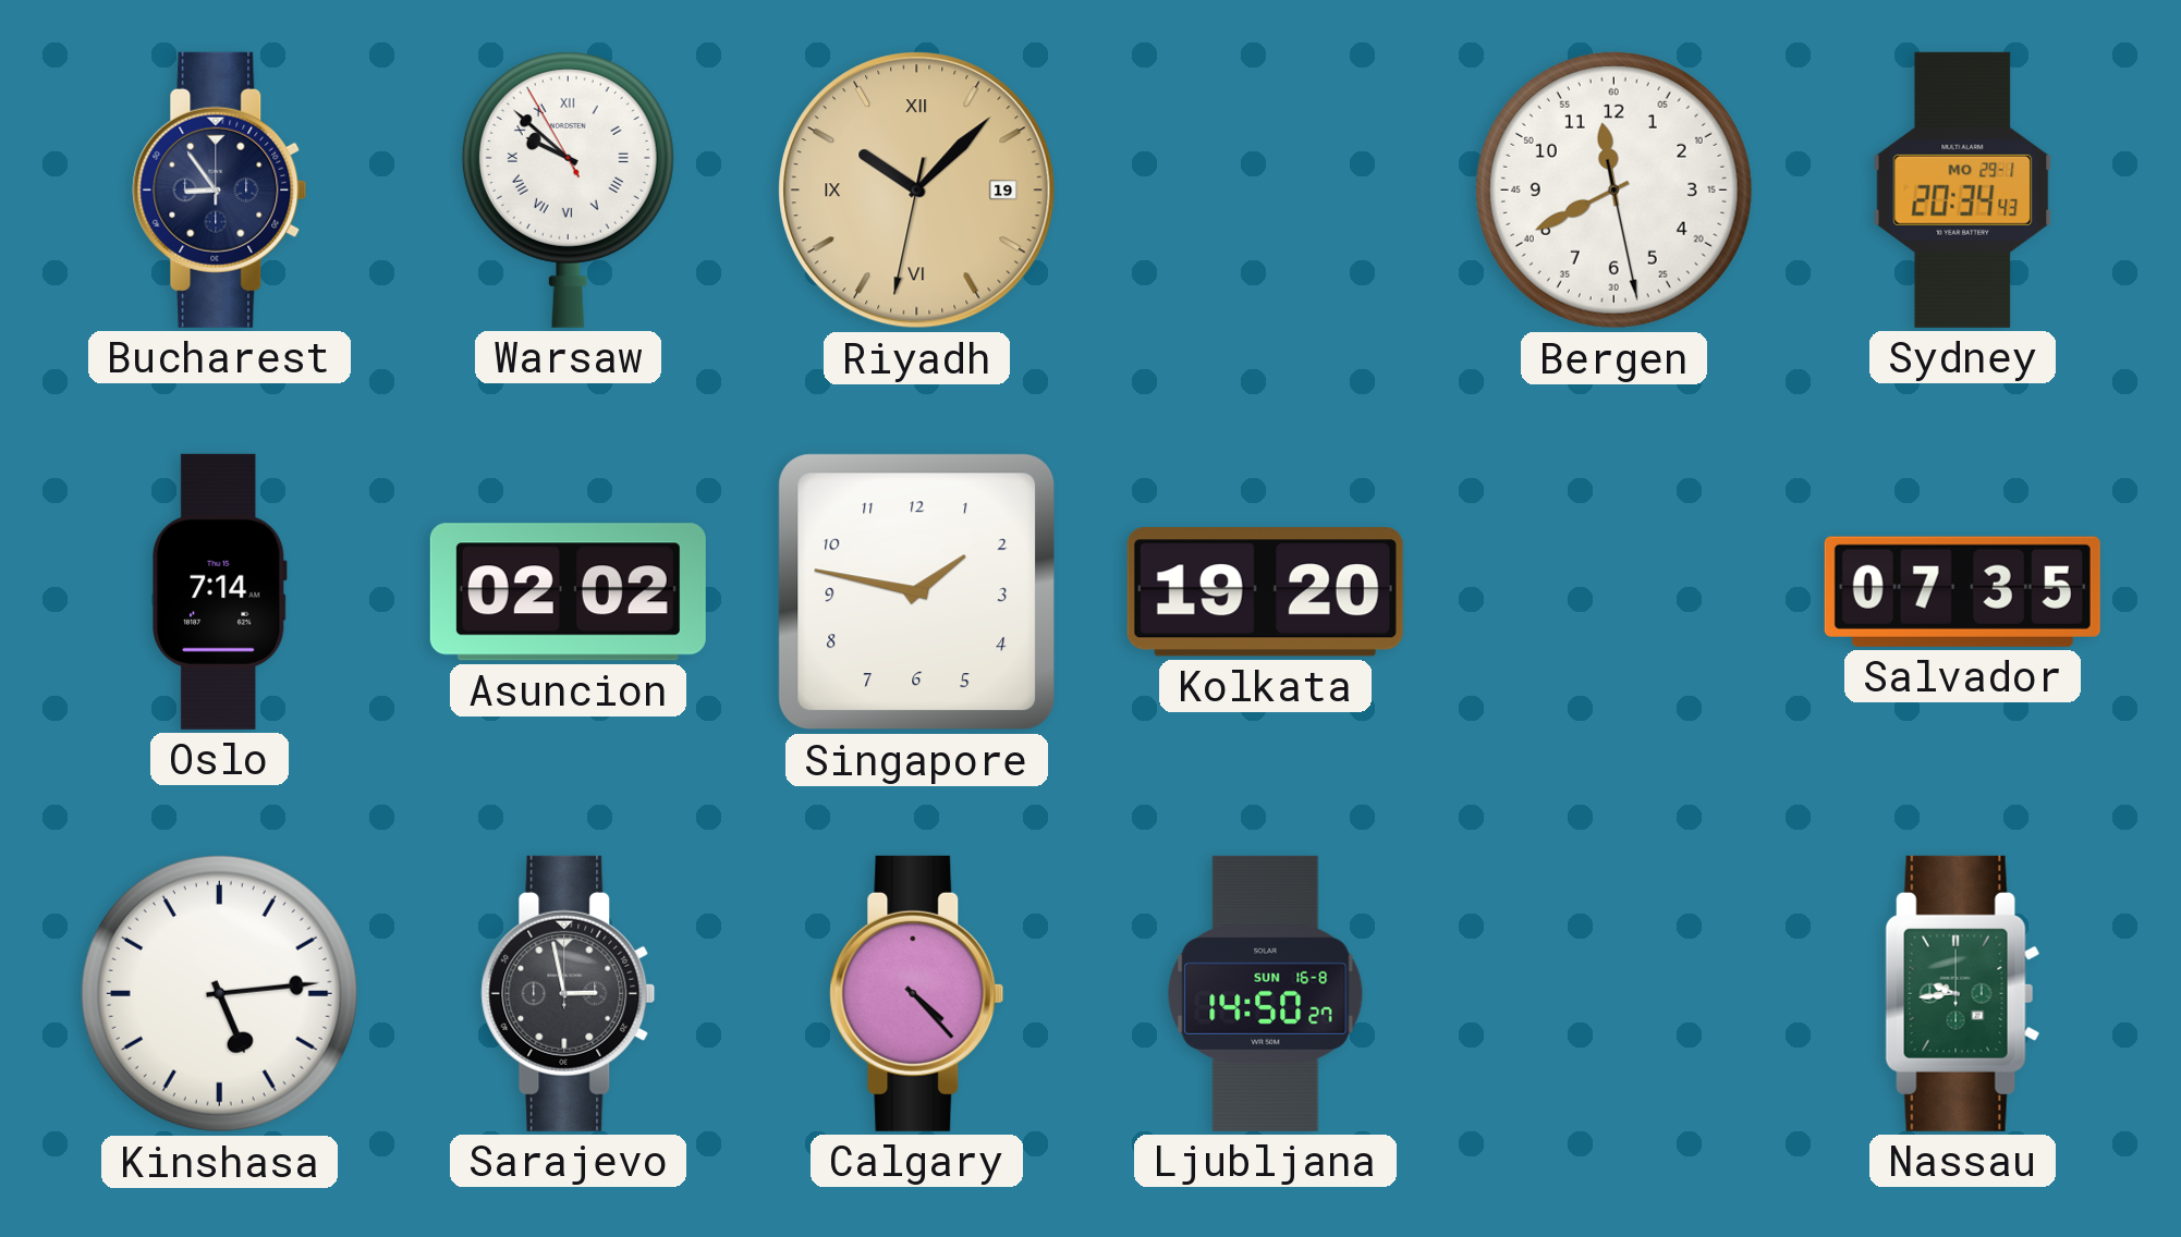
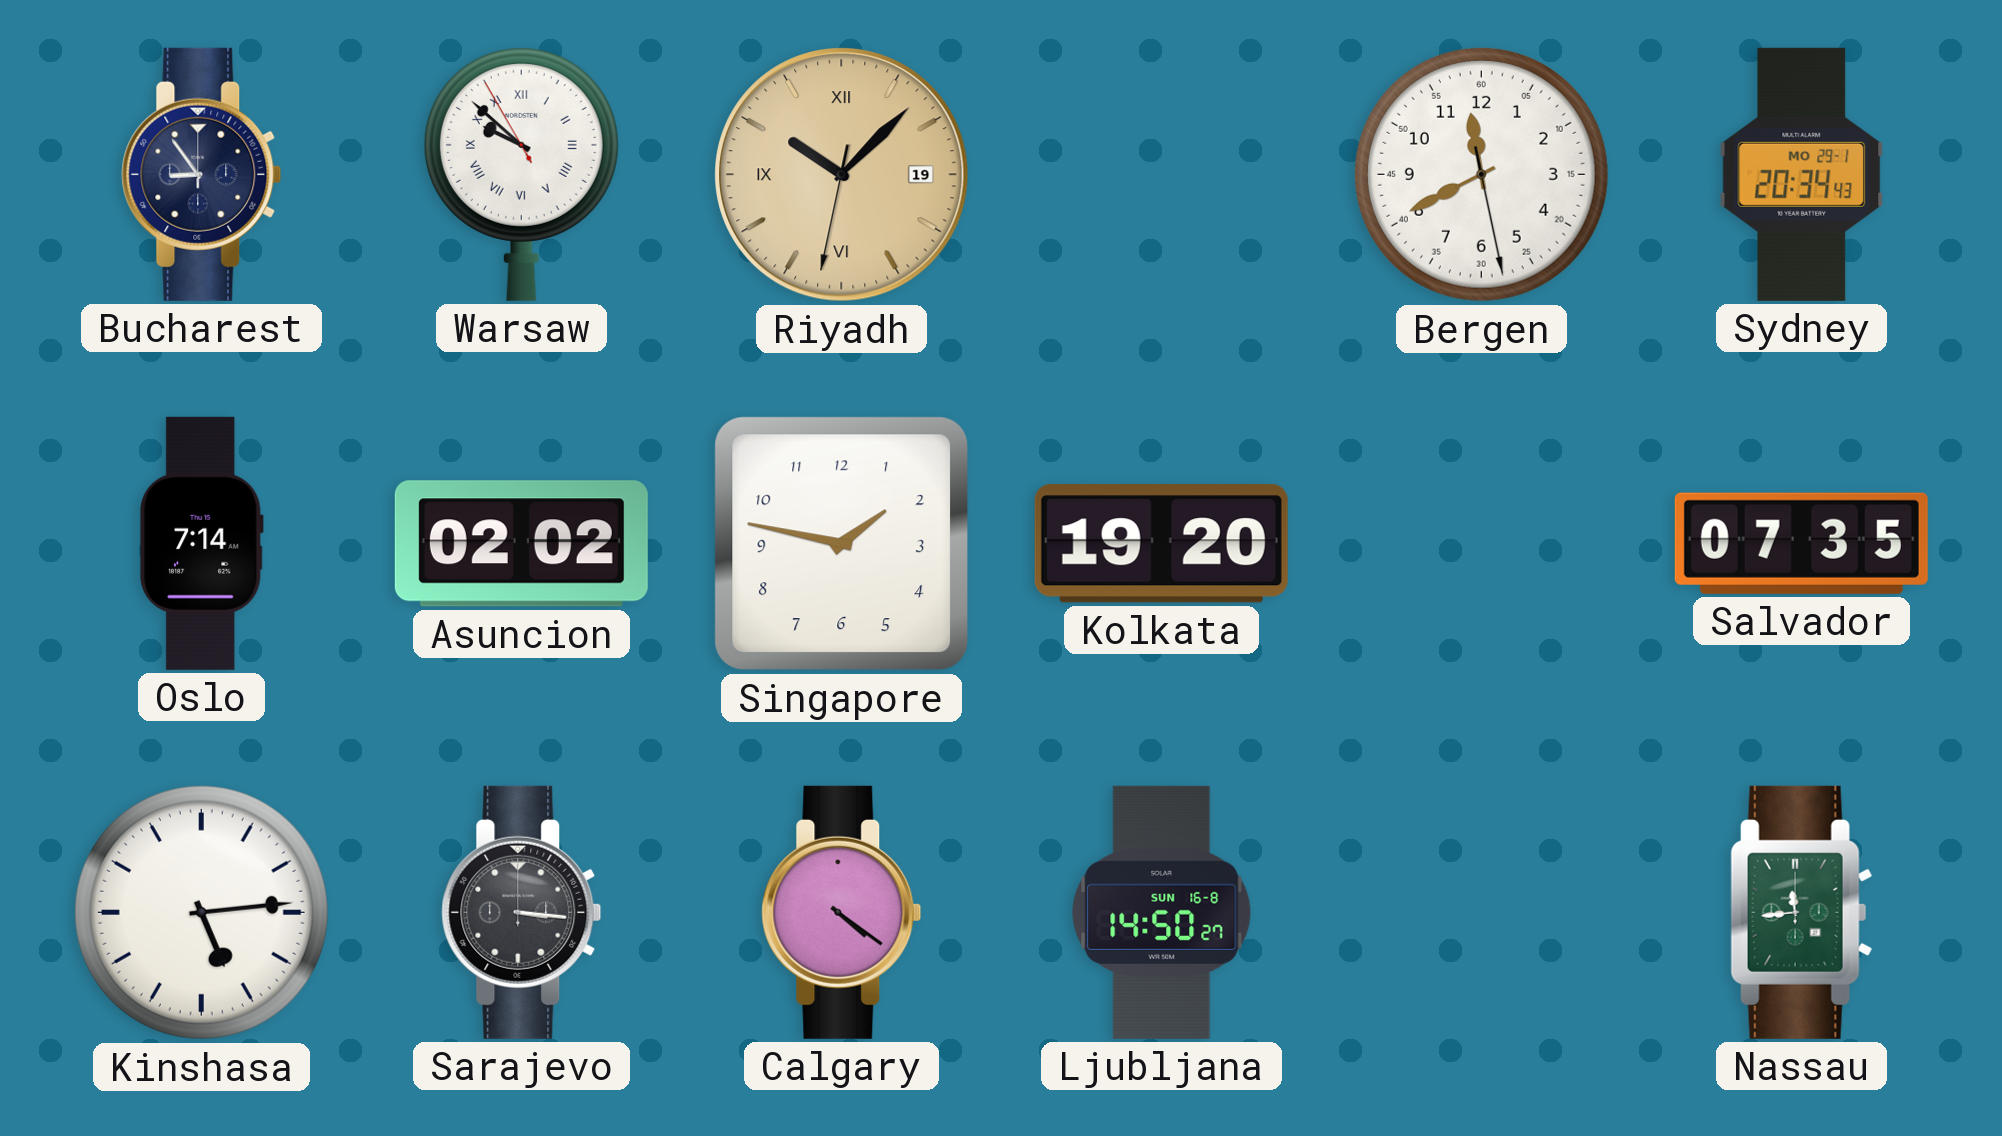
Sarajevo: 2:58 -> 3:16 (522, 912)
Calgary: 4:23 -> 4:21 (842, 912)
Nassau: 9:44 -> 11:44 (1802, 912)
